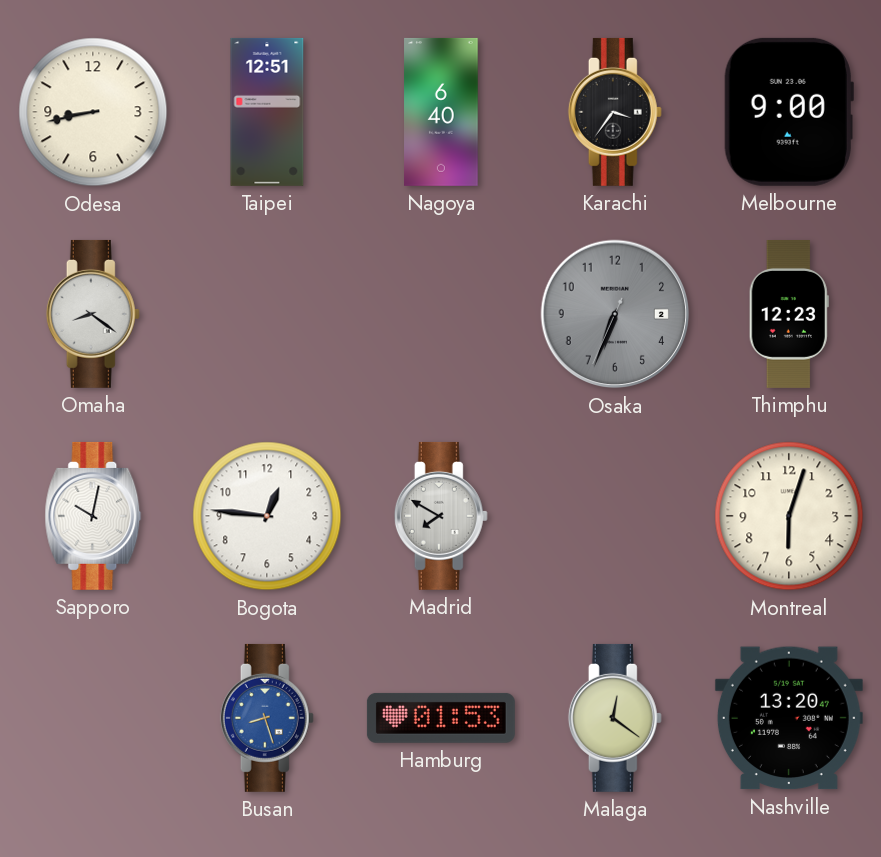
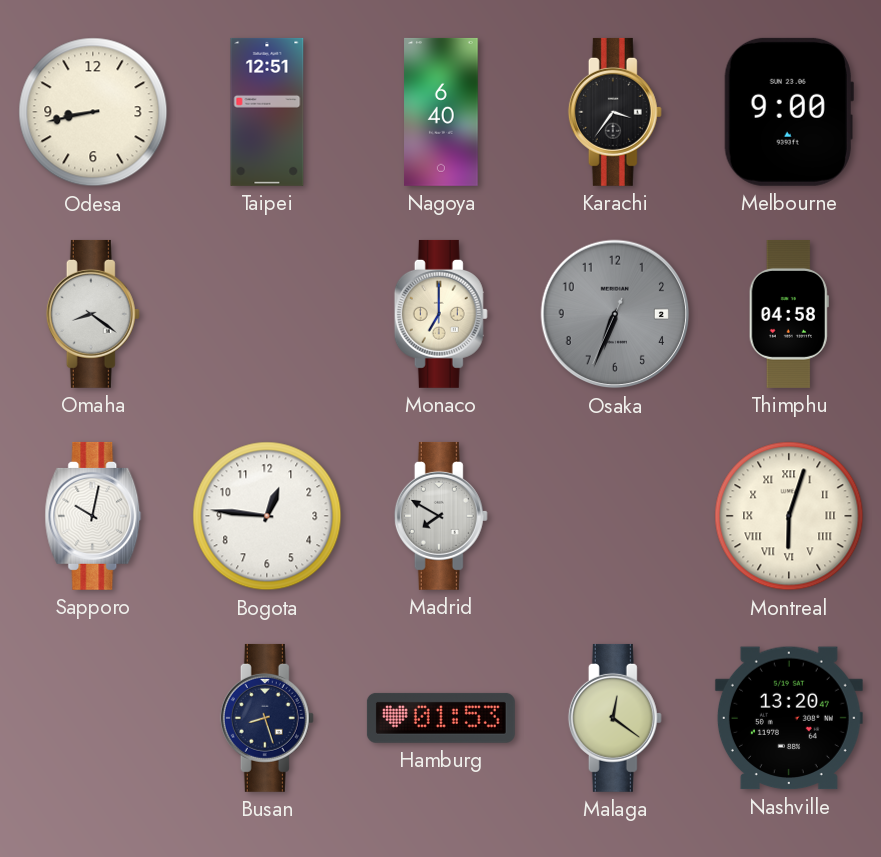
Monaco: none -> 7:00 (441, 314)
Thimphu: 12:23 -> 04:58 (789, 314)
Montreal numerals: Arabic -> Roman (789, 516)
Busan dial: blue -> navy (267, 718)
